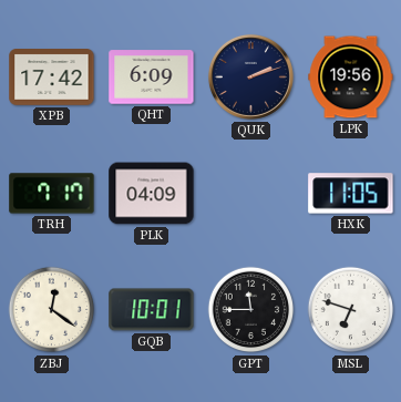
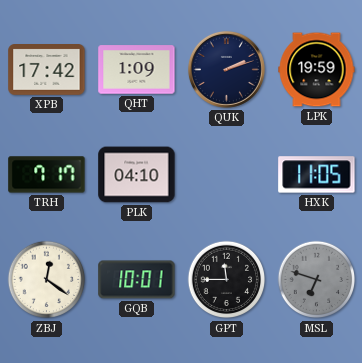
QHT: 6:09 -> 1:09 (137, 70)
LPK: 19:56 -> 19:59 (317, 70)
PLK: 04:09 -> 04:10 (137, 175)
MSL dial: white -> grey (317, 280)
